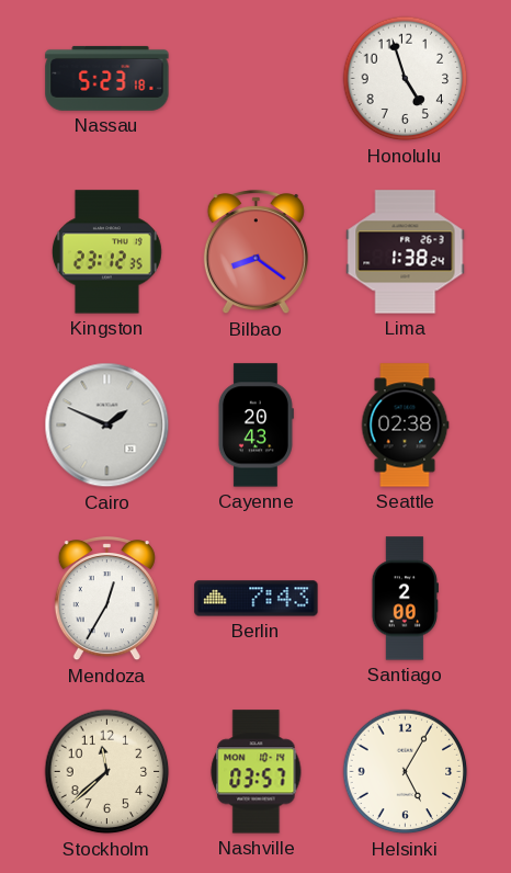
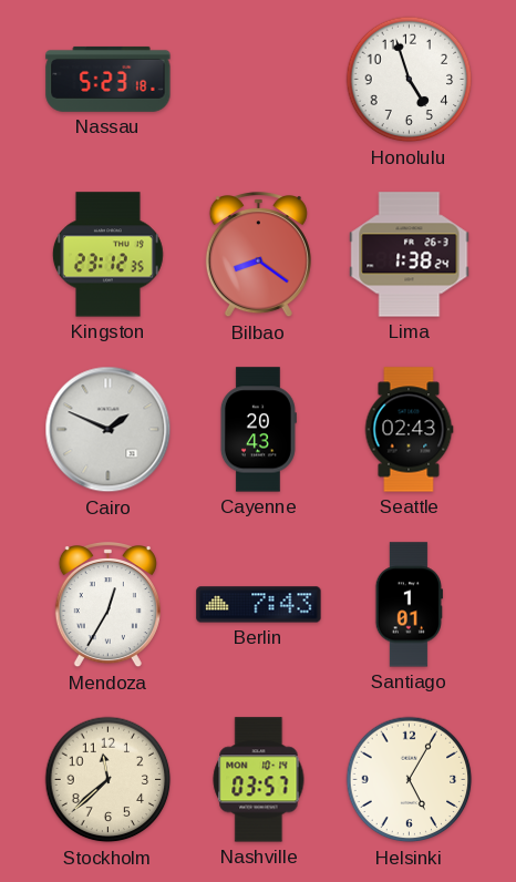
Seattle: 02:38 -> 02:43 (409, 430)
Santiago: 2:00 -> 1:01 (409, 605)
